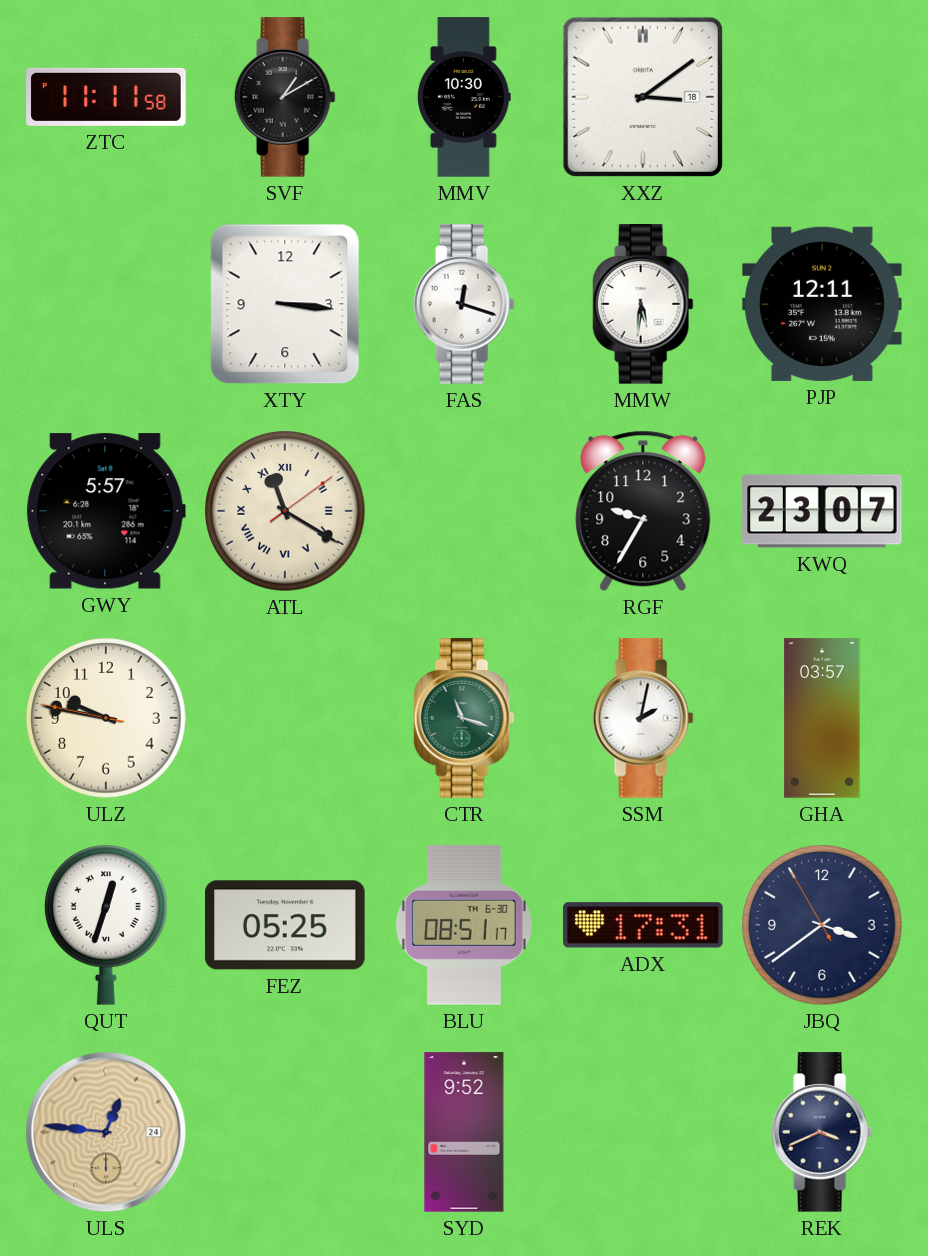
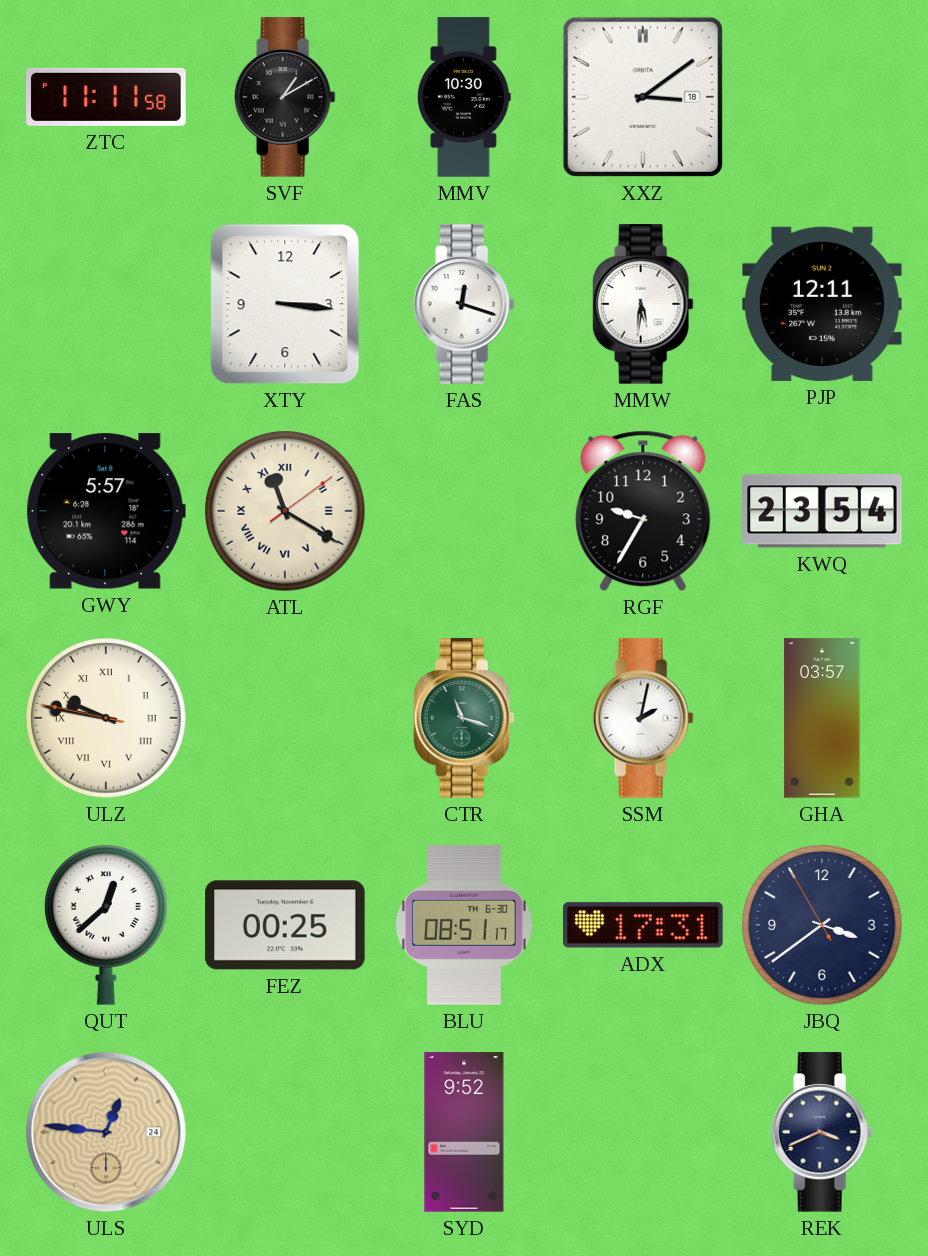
KWQ: 23:07 -> 23:54 (822, 511)
ULZ numerals: Arabic -> Roman (106, 718)
QUT: 12:33 -> 12:38 (107, 925)
FEZ: 05:25 -> 00:25 (285, 925)
